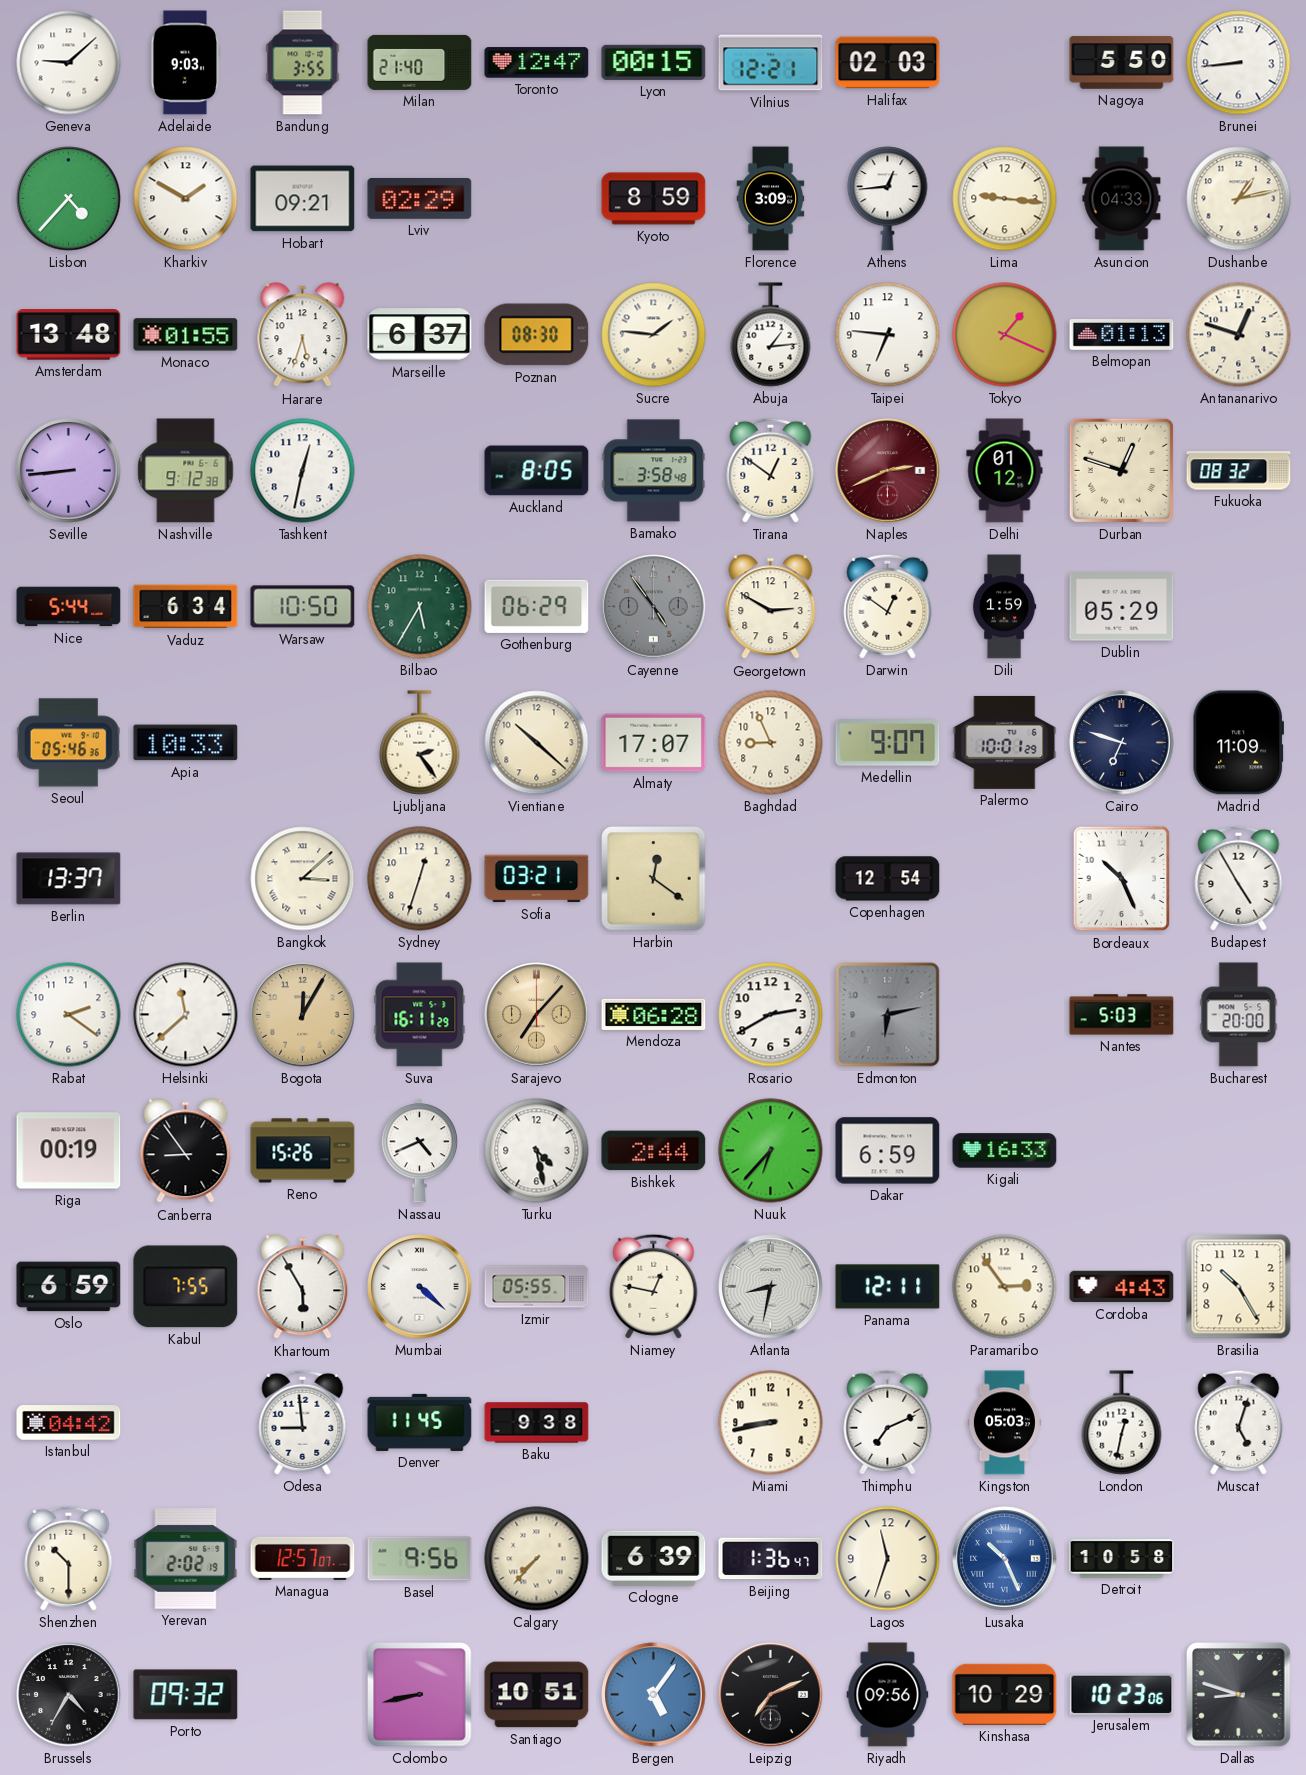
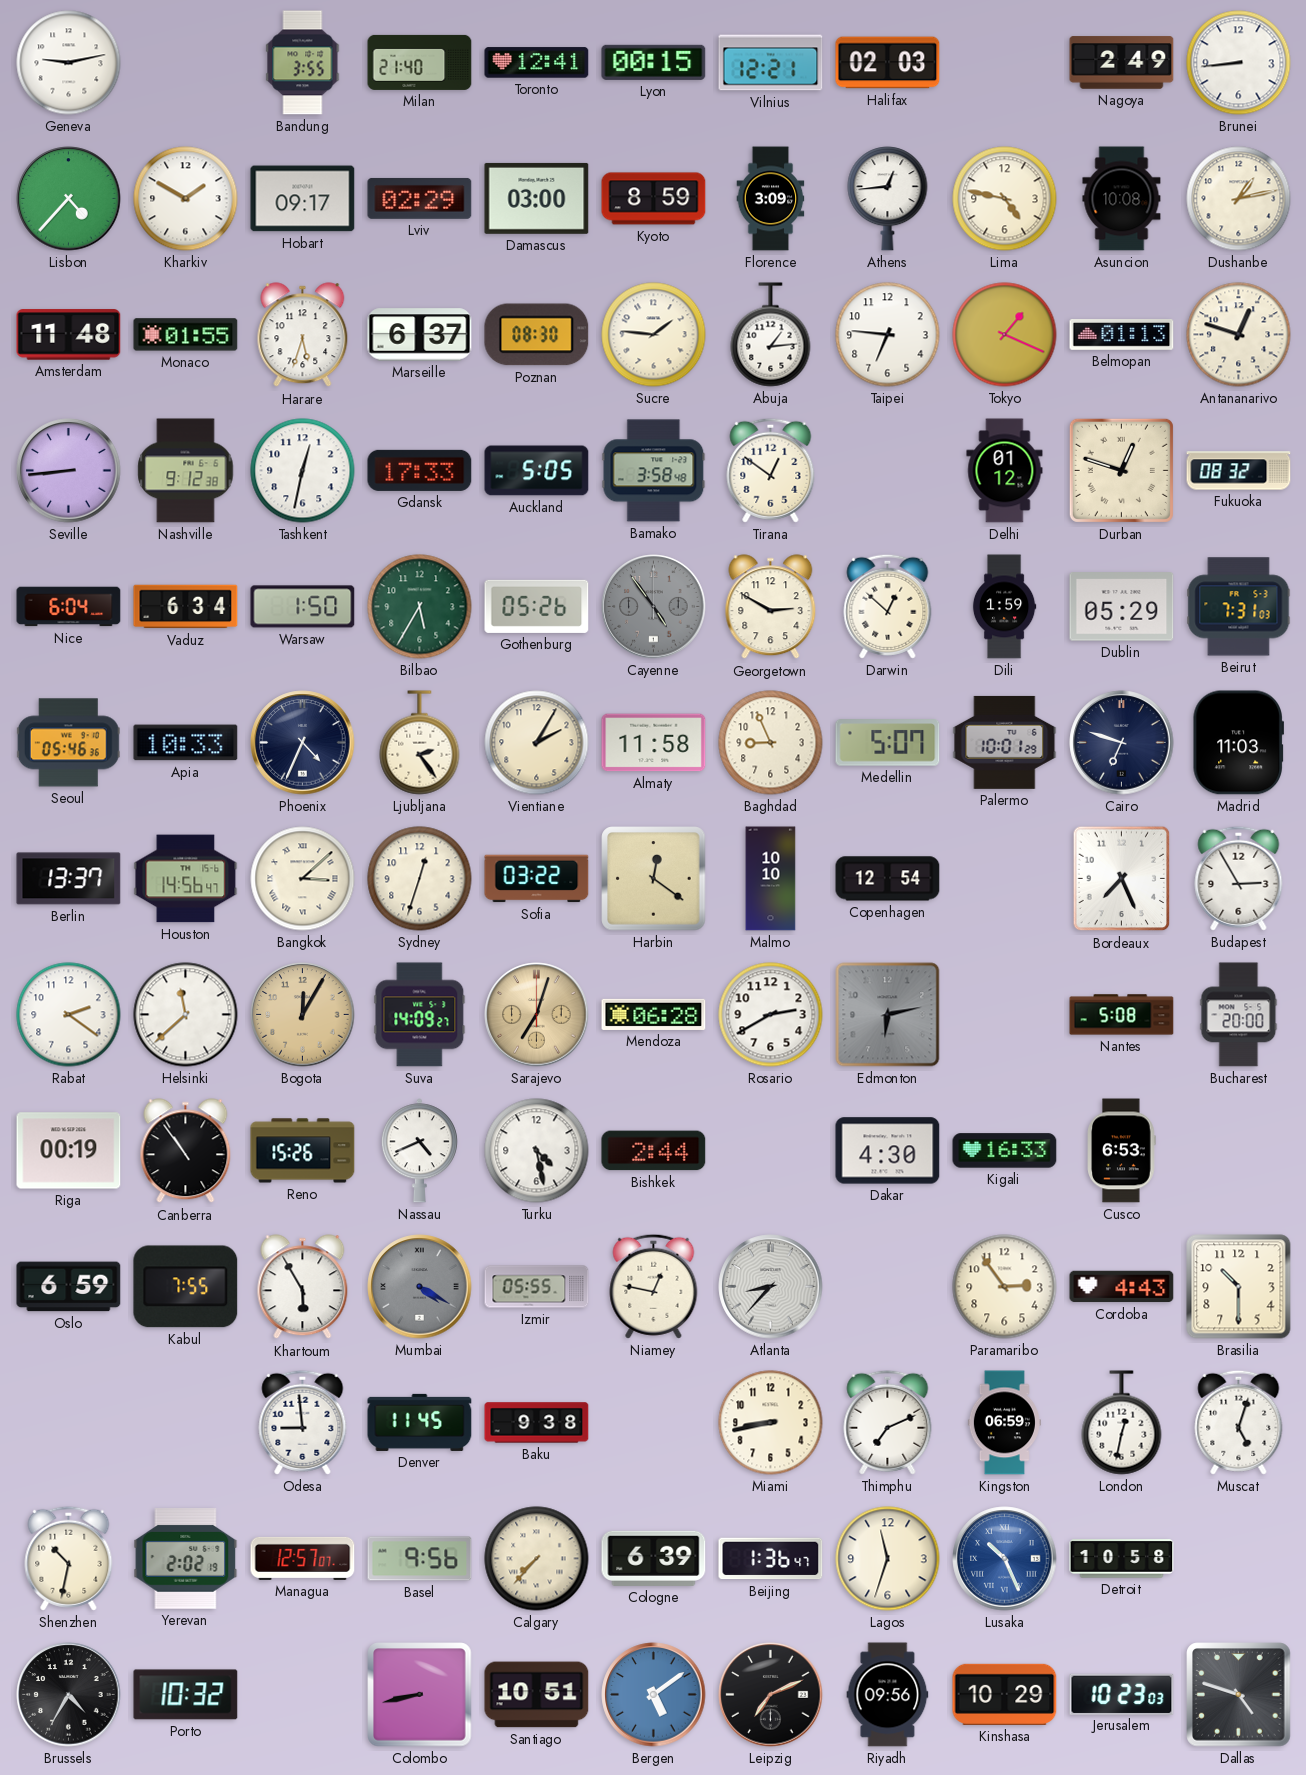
Geneva: 9:08 -> 9:13 (69, 63)
Adelaide: 9:03 -> none (186, 63)
Toronto: 12:47 -> 12:41 (537, 63)
Nagoya: 5:50 -> 2:49 (1122, 63)
Hobart: 09:21 -> 09:17 (303, 199)
Damascus: none -> 03:00 (537, 198)
Lima: 9:16 -> 4:47 (1005, 199)
Asuncion: 04:33 -> 10:08 (1122, 199)
Amsterdam: 13:48 -> 11:48 (69, 335)
Gdansk: none -> 17:33 (420, 470)
Auckland: 8:05 -> 5:05 (537, 471)
Naples: 2:41 -> none (888, 471)
Nice: 5:44 -> 6:04 (69, 607)
Warsaw: 10:50 -> 1:50 (303, 607)
Gothenburg: 06:29 -> 05:26 (537, 606)
Darwin: 12:51 -> 12:52 (888, 606)
Beirut: none -> 7:31 (1239, 607)
Phoenix: none -> 4:34 (303, 743)
Vientiane: 10:22 -> 2:05 (537, 743)
Almaty: 17:07 -> 11:58 (654, 743)
Medellin: 9:07 -> 5:07 (888, 743)
Madrid: 11:09 -> 11:03 (1238, 743)
Houston: none -> 14:56 (186, 879)
Sofia: 03:21 -> 03:22 (537, 879)
Malmo: none -> 10:10 (771, 879)
Bordeaux: 10:26 -> 7:26 (1122, 879)
Budapest: 4:55 -> 2:55 (1239, 878)
Suva: 16:11 -> 14:09 (420, 1015)
Sarajevo: 7:07 -> 7:03 (537, 1015)
Nantes: 5:03 -> 5:08 (1122, 1015)
Canberra: 8:54 -> 10:54 (186, 1151)
Nuuk: 6:37 -> none (771, 1151)
Dakar: 6:59 -> 4:30 (888, 1151)
Cusco: none -> 6:53 (1122, 1151)
Mumbai: 4:22 -> 4:20 (420, 1287)
Mumbai dial: white -> grey (420, 1287)
Atlanta: 8:32 -> 8:37 (771, 1287)
Panama: 12:11 -> none (888, 1287)
Brasilia: 10:25 -> 10:30 (1239, 1287)
Istanbul: 04:42 -> none (69, 1423)
Kingston: 05:03 -> 06:59 (1004, 1423)
Shenzhen: 10:30 -> 10:32 (69, 1558)
Porto: 09:32 -> 10:32 (186, 1695)
Bergen: 5:06 -> 5:09 (654, 1695)
Jerusalem: 10:23:06 -> 10:23:03 (1122, 1694)
Dallas: 8:48 -> 4:48 (1239, 1695)
